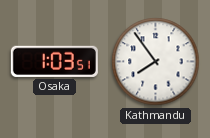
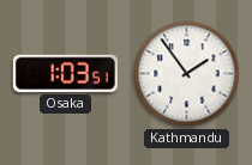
Kathmandu: 7:54 -> 1:54 (187, 74)
